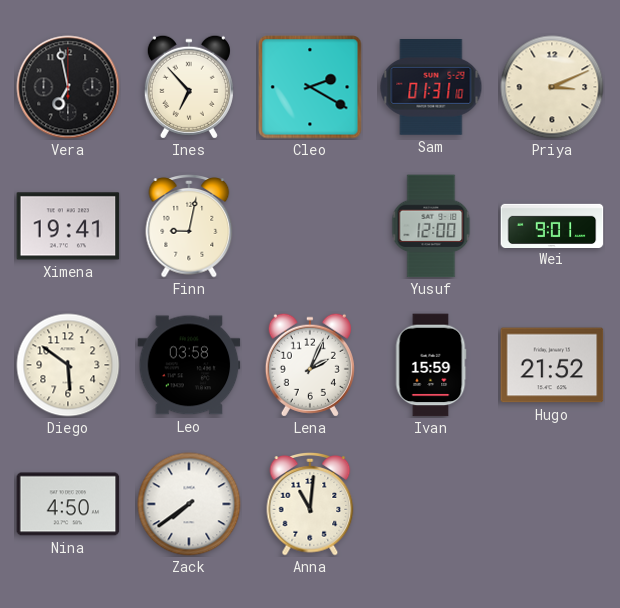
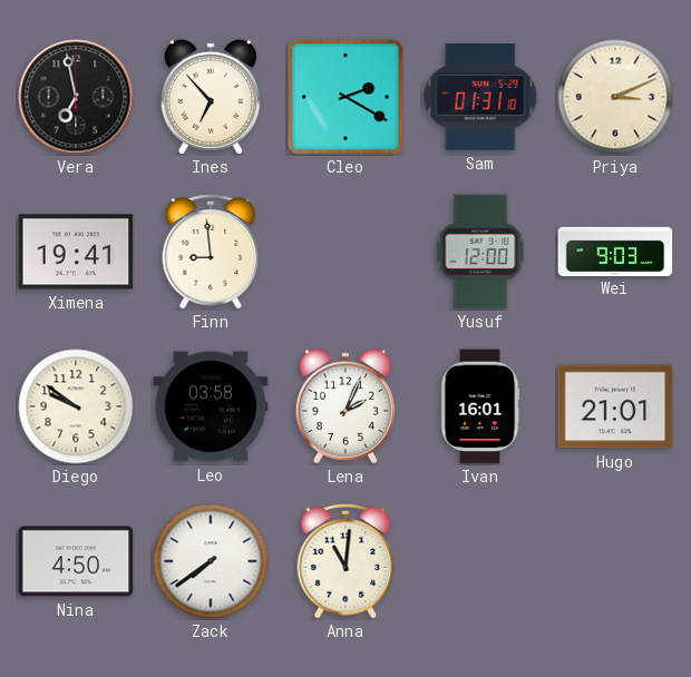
Finn: 9:02 -> 8:59 (211, 253)
Wei: 9:01 -> 9:03 (615, 251)
Diego: 5:51 -> 9:51 (76, 406)
Ivan: 15:59 -> 16:01 (480, 406)
Hugo: 21:52 -> 21:01 (615, 406)
